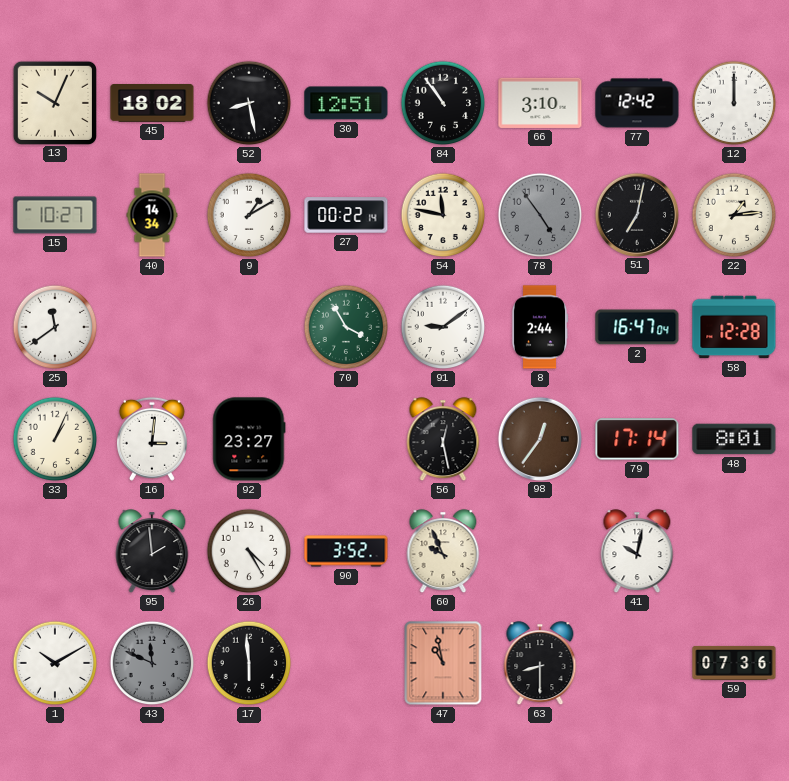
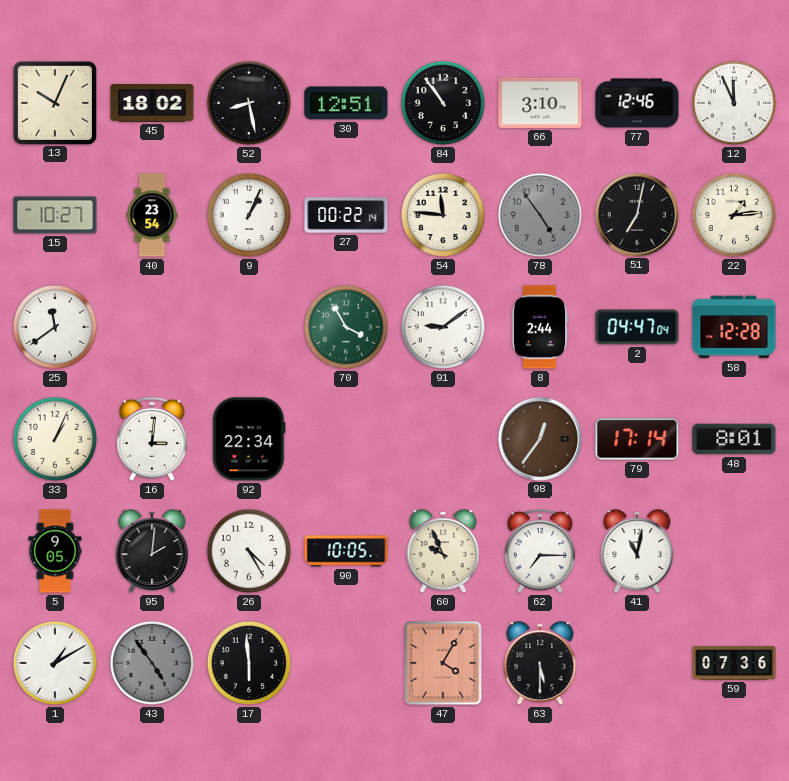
77: 12:42 -> 12:46 (637, 103)
12: 12:00 -> 11:56 (734, 103)
40: 14:34 -> 23:54 (152, 215)
9: 1:10 -> 1:04 (249, 215)
54: 11:47 -> 11:46 (443, 215)
2: 16:47 -> 04:47 (637, 327)
92: 23:27 -> 22:34 (249, 439)
56: 12:28 -> none (443, 440)
5: none -> 9:05 (55, 551)
95: 1:59 -> 2:01 (152, 552)
90: 3:52 -> 10:05 (346, 551)
62: none -> 7:15 (540, 551)
41: 10:02 -> 11:02 (637, 552)
1: 10:10 -> 1:10 (55, 663)
43: 11:49 -> 4:54 (152, 663)
47: 10:58 -> 4:05 (443, 663)
63: 8:30 -> 5:30 (540, 664)
